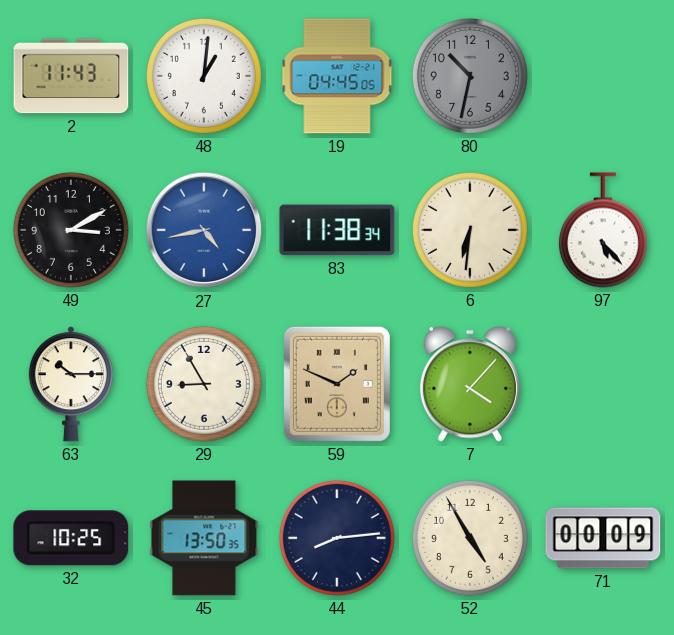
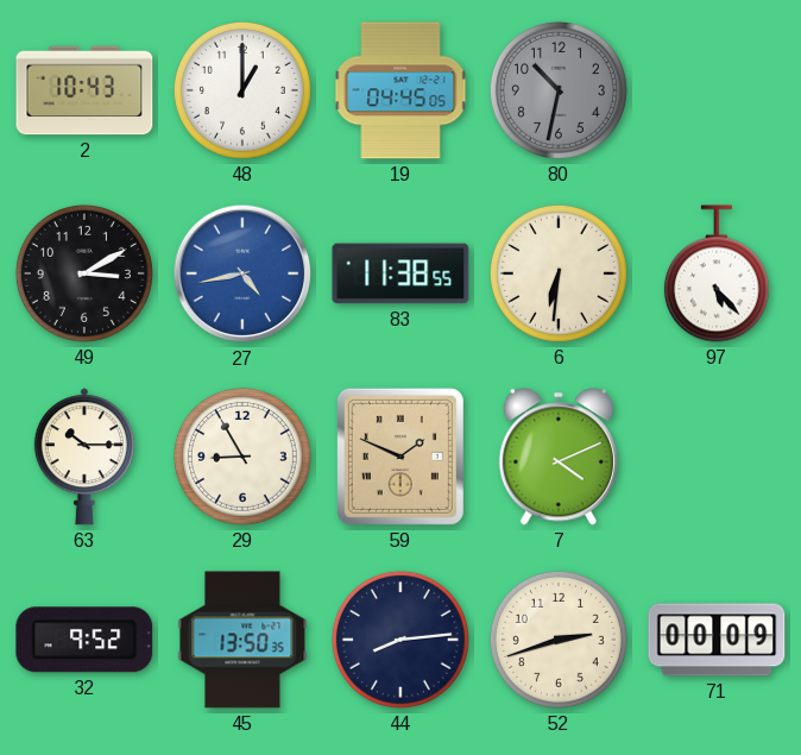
2: 11:43 -> 10:43 (84, 90)
48: 1:01 -> 1:00 (242, 90)
83: 11:38:34 -> 11:38:55 (400, 273)
7: 4:07 -> 4:11 (559, 457)
32: 10:25 -> 9:52 (84, 640)
52: 4:55 -> 2:42 (559, 640)
